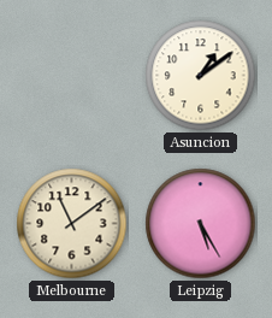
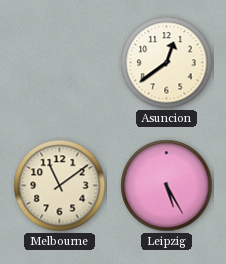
Asuncion: 1:09 -> 12:39 (167, 63)
